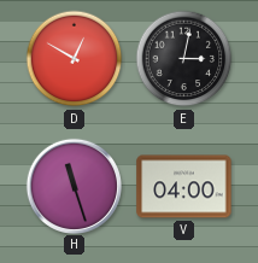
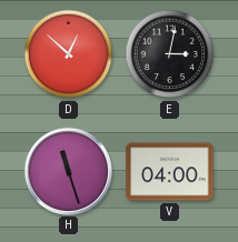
D: 12:50 -> 12:52 (69, 54)
